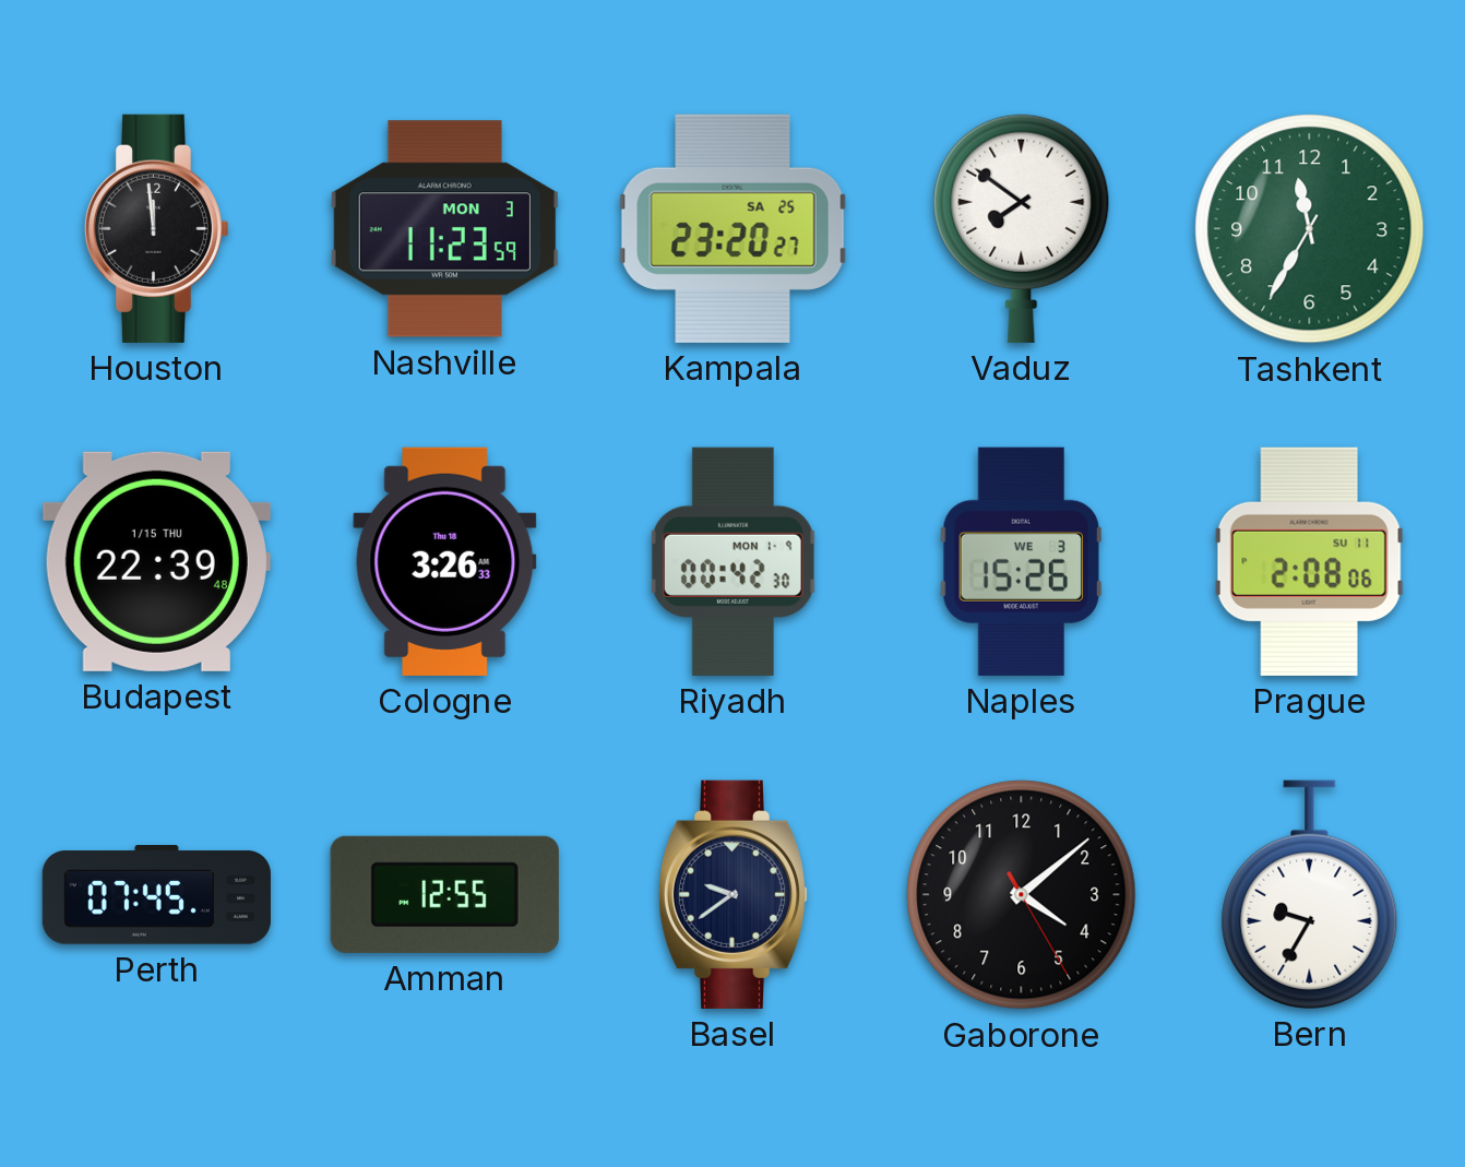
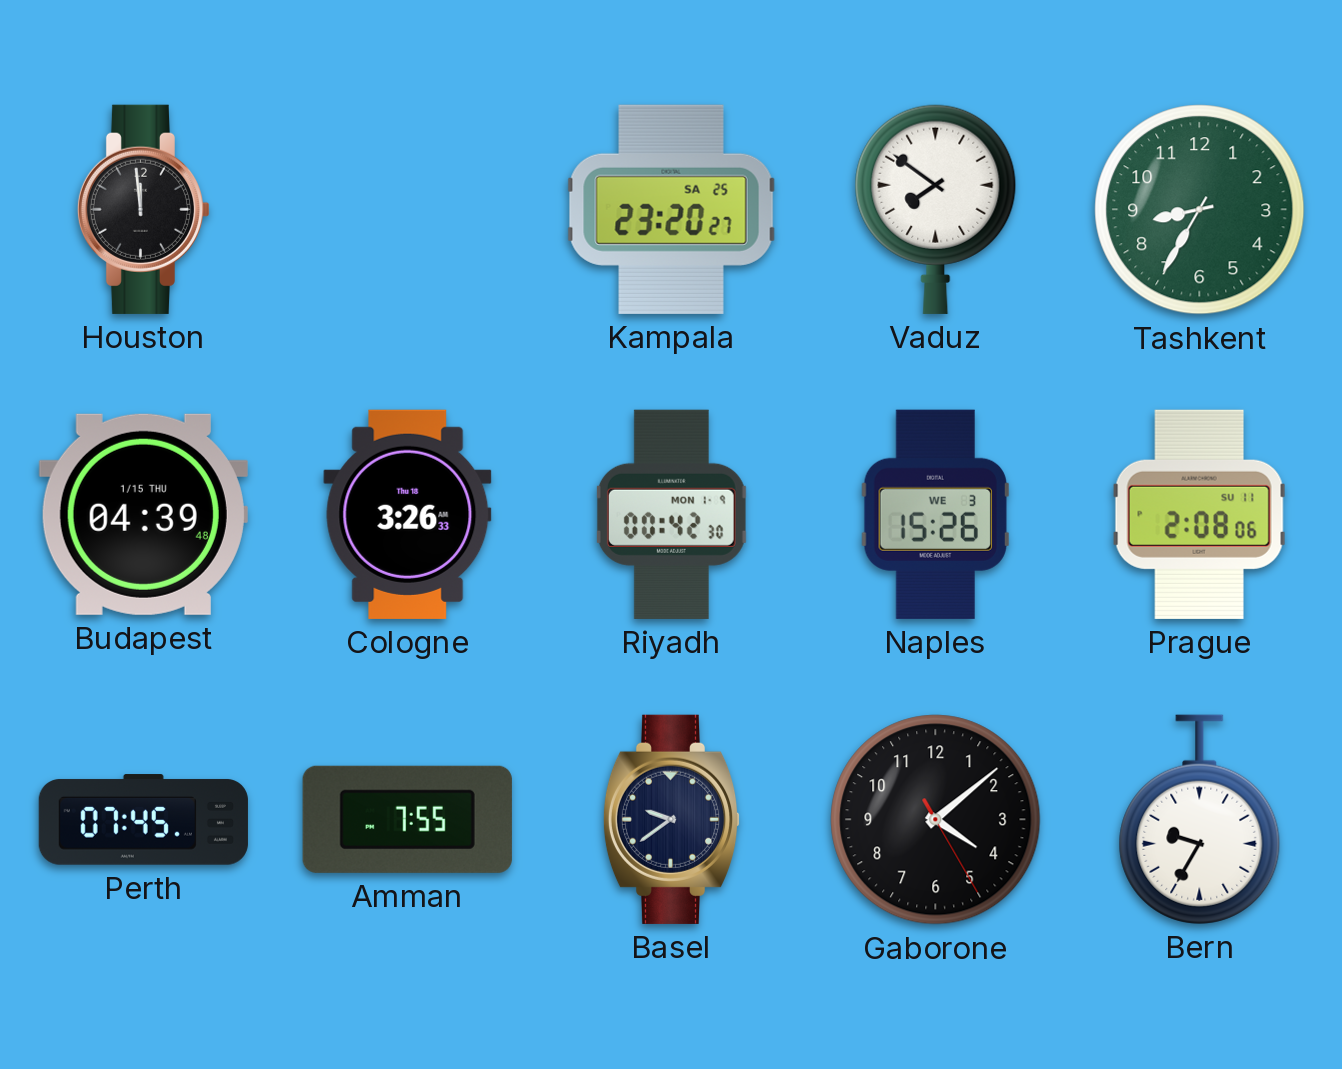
Nashville: 11:23 -> none (444, 229)
Tashkent: 11:35 -> 8:35 (1200, 210)
Budapest: 22:39 -> 04:39 (143, 514)
Amman: 12:55 -> 7:55 (407, 819)
